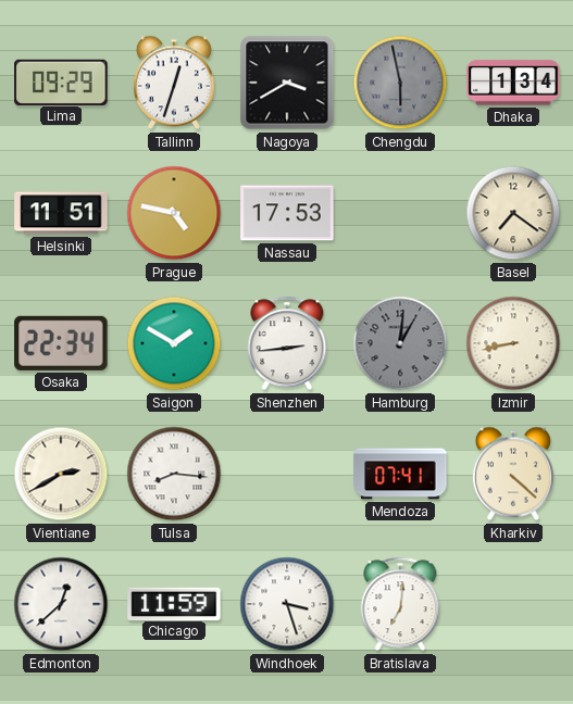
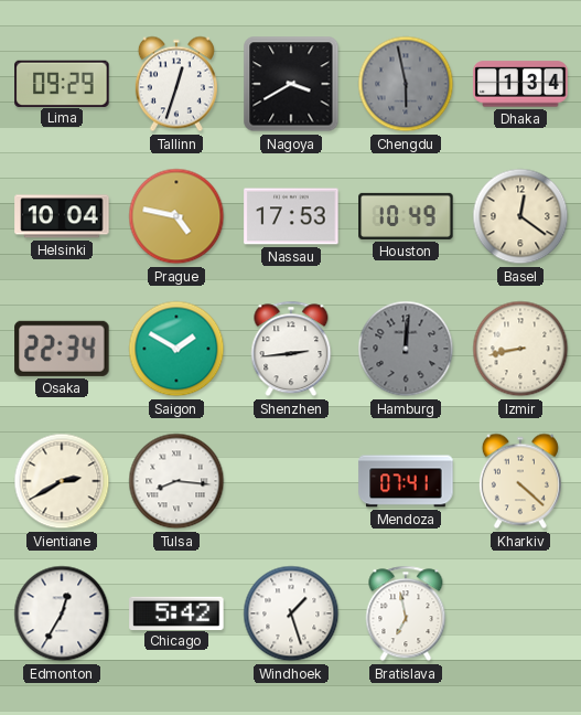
Helsinki: 11:51 -> 10:04 (62, 216)
Houston: none -> 10:49 (406, 216)
Basel: 7:21 -> 12:21 (520, 216)
Hamburg: 1:01 -> 12:01 (406, 349)
Edmonton: 12:38 -> 12:35 (62, 613)
Chicago: 11:59 -> 5:42 (176, 612)
Windhoek: 3:27 -> 1:27 (291, 613)
Bratislava: 7:01 -> 6:58 (406, 613)
